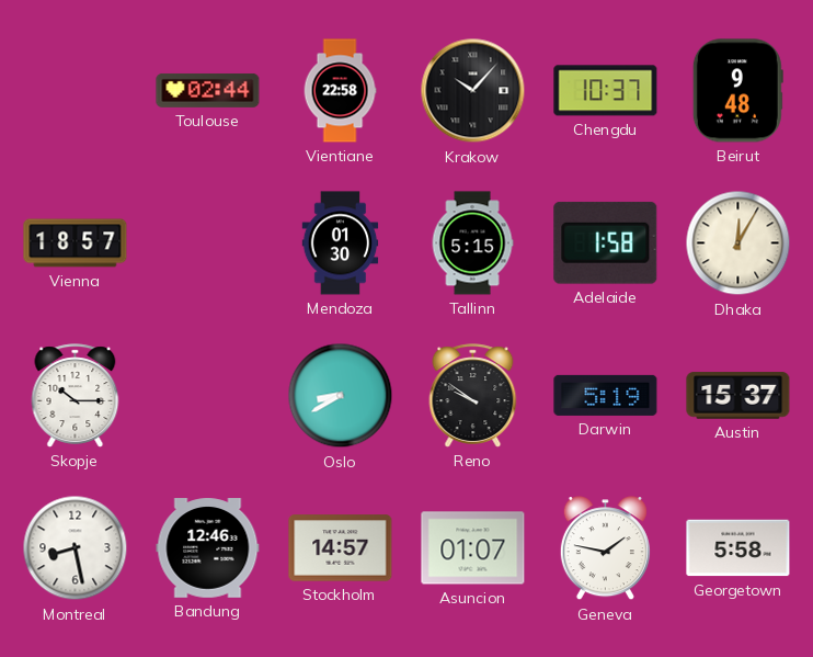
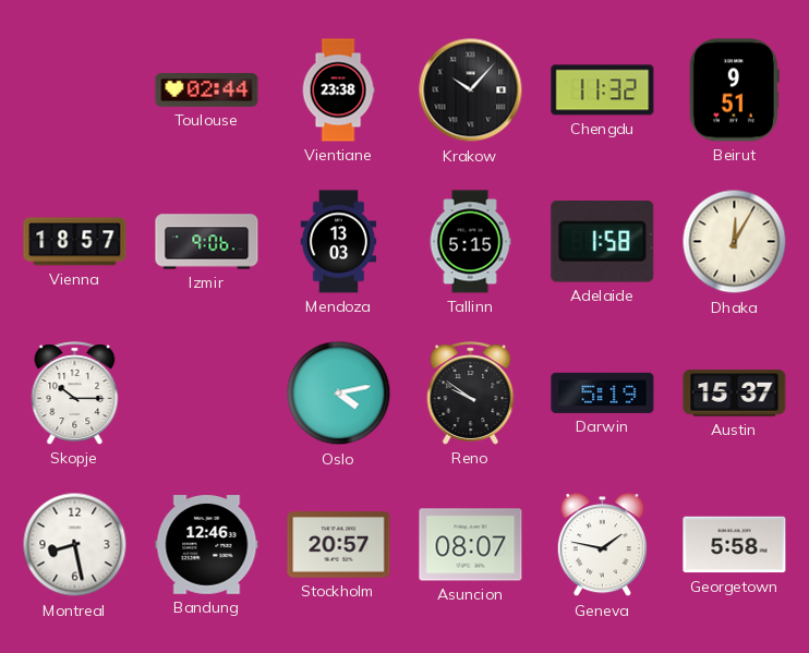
Vientiane: 22:58 -> 23:38 (338, 90)
Chengdu: 10:37 -> 11:32 (603, 90)
Beirut: 9:48 -> 9:51 (734, 90)
Izmir: none -> 9:06 (207, 242)
Mendoza: 01:30 -> 13:03 (339, 242)
Oslo: 8:40 -> 4:13 (339, 394)
Stockholm: 14:57 -> 20:57 (339, 545)
Asuncion: 01:07 -> 08:07 (471, 545)
